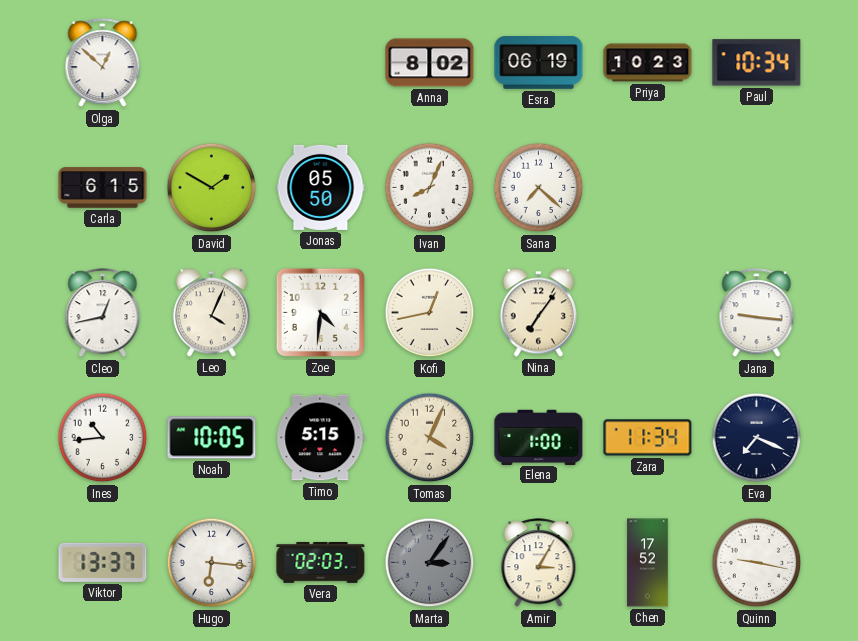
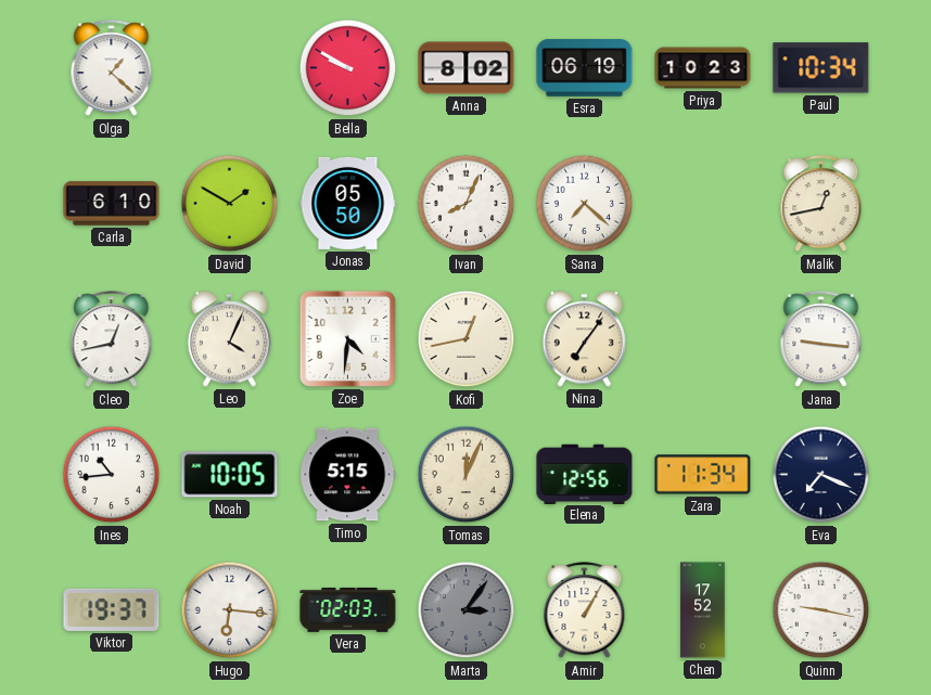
Olga: 12:52 -> 1:22 (112, 68)
Bella: none -> 9:50 (348, 68)
Carla: 6:15 -> 6:10 (112, 204)
Malik: none -> 12:43 (821, 204)
Tomas: 4:04 -> 12:04 (467, 475)
Elena: 1:00 -> 12:56 (585, 474)
Viktor: 13:37 -> 19:37 (112, 609)
Amir: 3:05 -> 1:05 (585, 610)
